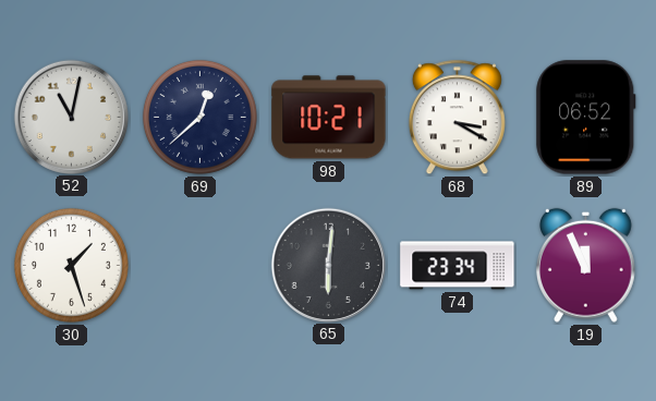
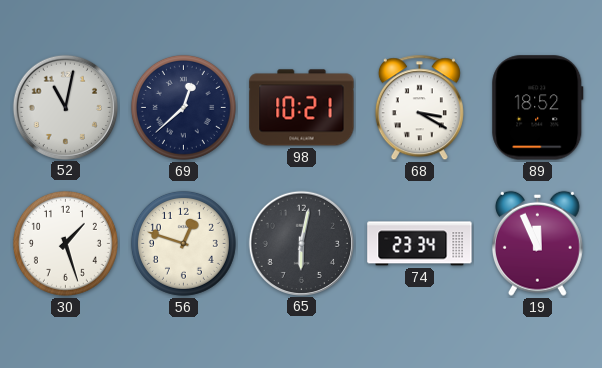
89: 06:52 -> 18:52 (538, 108)
56: none -> 12:48 (183, 243)
65: 6:01 -> 6:02 (301, 243)
